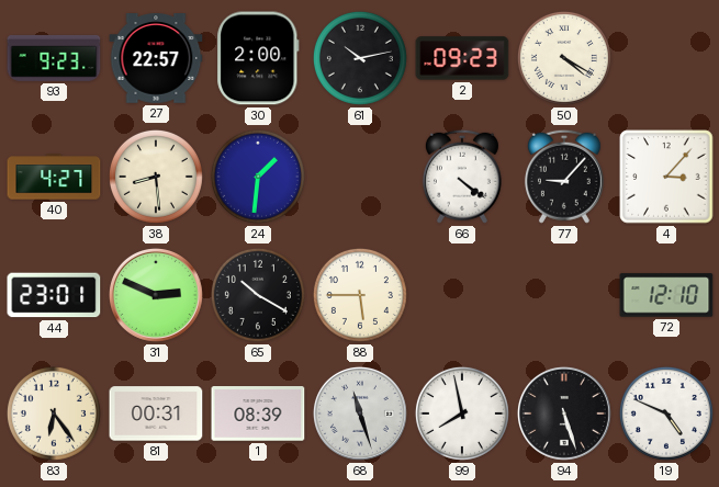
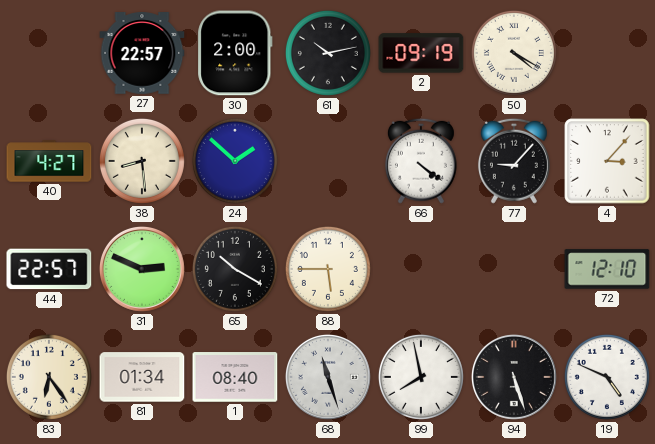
93: 9:23 -> none (54, 58)
2: 09:23 -> 09:19 (421, 53)
24: 1:31 -> 1:52 (235, 161)
44: 23:01 -> 22:57 (49, 269)
81: 00:31 -> 01:34 (142, 377)
1: 08:39 -> 08:40 (235, 377)
